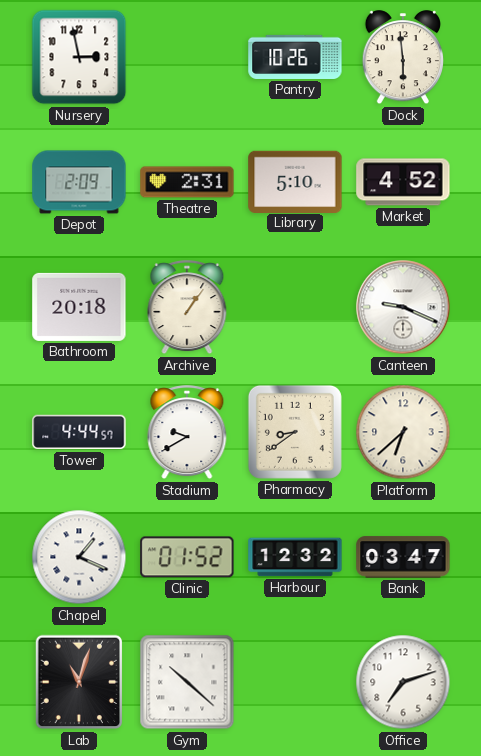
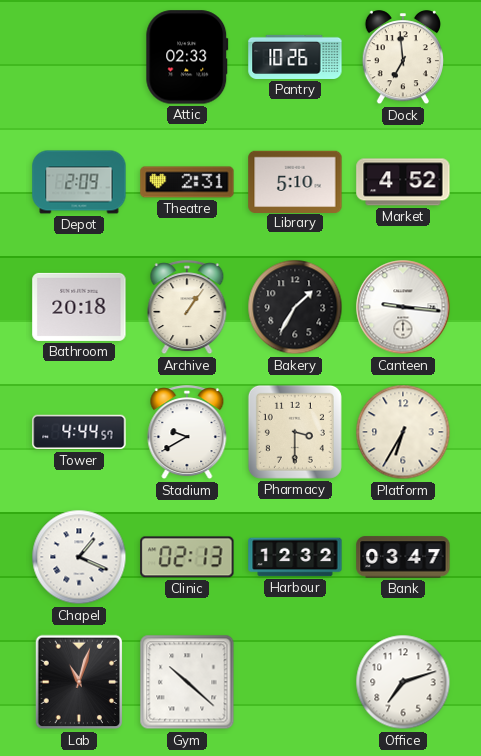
Nursery: 2:58 -> none (79, 57)
Attic: none -> 02:33 (187, 57)
Dock: 5:59 -> 6:59 (402, 58)
Bakery: none -> 1:35 (295, 307)
Canteen: 9:19 -> 9:16 (403, 307)
Pharmacy: 8:39 -> 3:30 (295, 432)
Platform: 6:38 -> 6:35 (403, 432)
Clinic: 01:52 -> 02:13 (187, 557)
